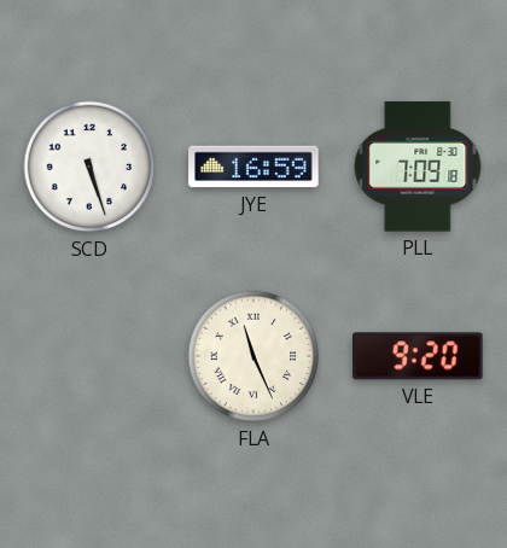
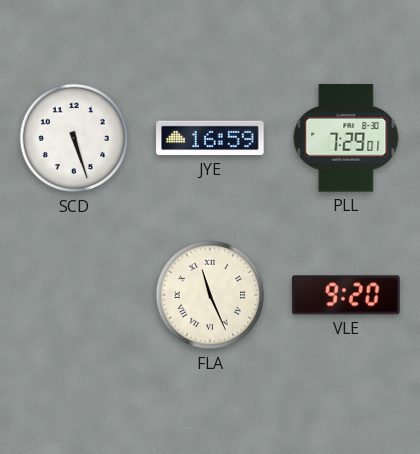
PLL: 7:09 -> 7:29 (346, 138)
